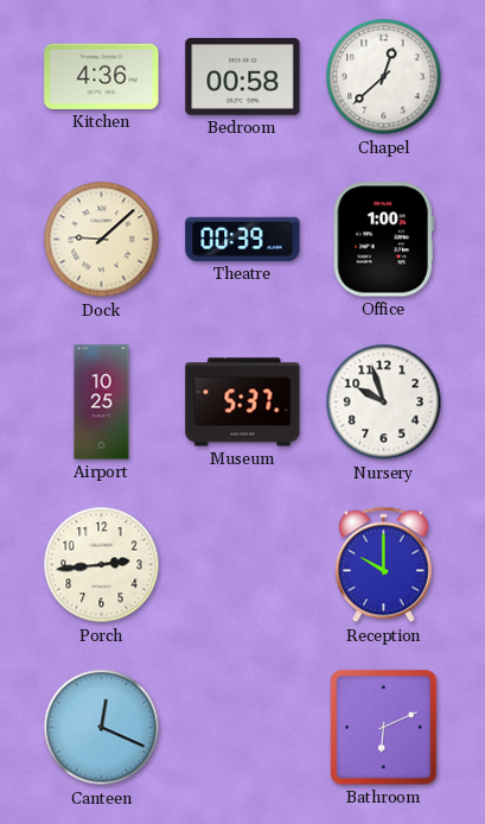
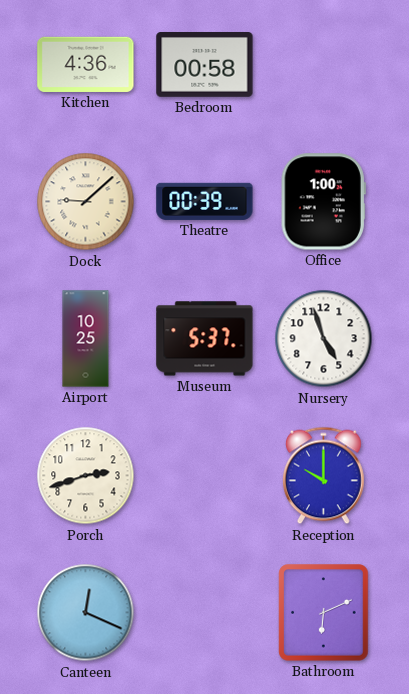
Chapel: 12:38 -> none (384, 77)
Nursery: 9:57 -> 4:57 (324, 339)
Porch: 2:44 -> 2:42 (86, 476)
